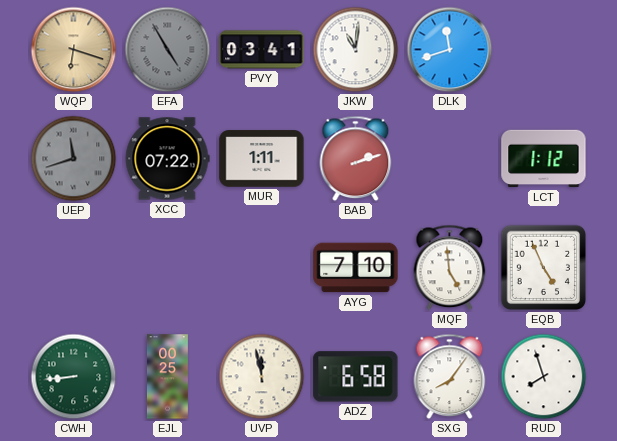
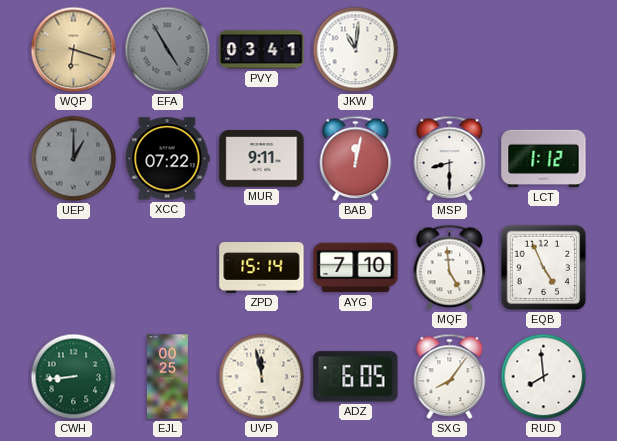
DLK: 11:42 -> none (450, 50)
UEP: 11:42 -> 1:00 (74, 159)
MUR: 1:11 -> 9:11 (262, 159)
BAB: 2:12 -> 12:02 (356, 159)
MSP: none -> 8:30 (450, 159)
ZPD: none -> 15:14 (262, 268)
ADZ: 6:58 -> 6:05 (356, 377)
RUD: 7:57 -> 7:59 (544, 377)
